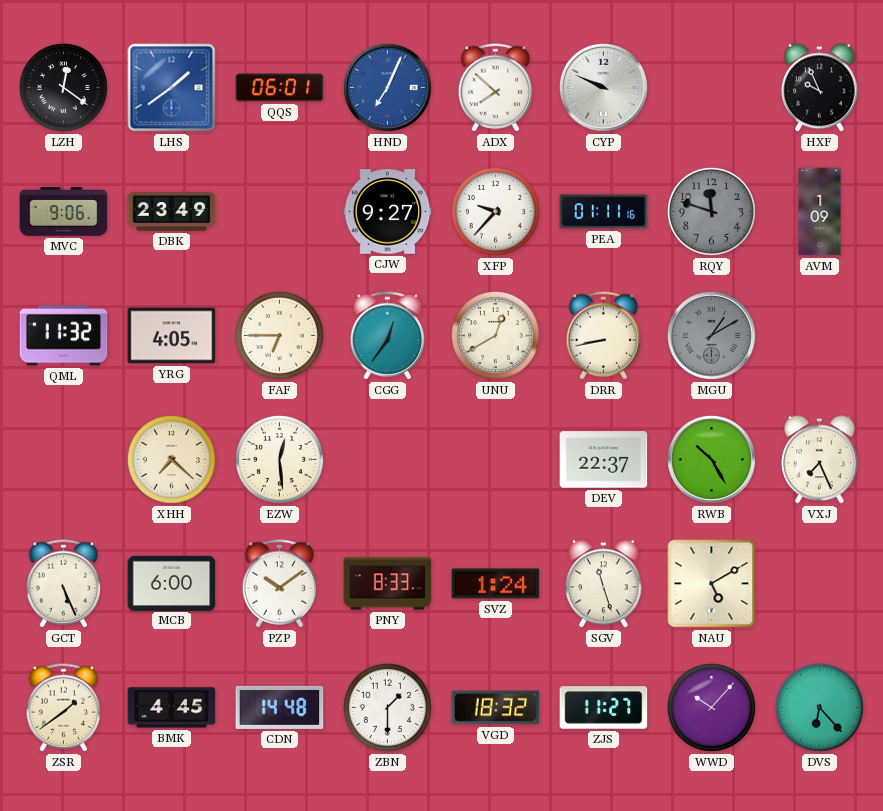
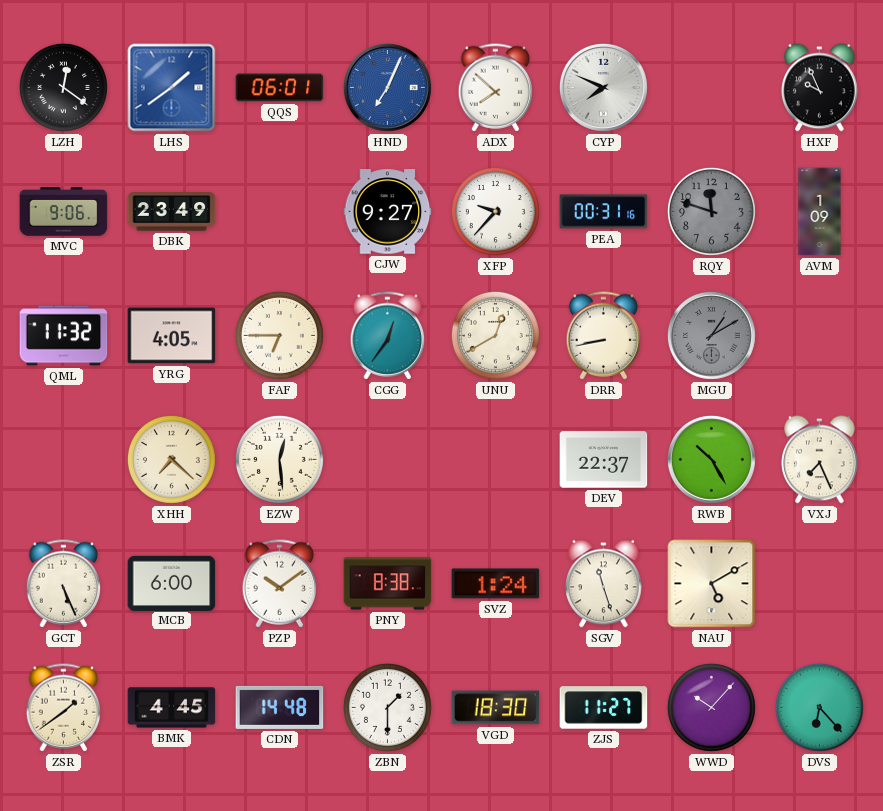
CYP: 9:49 -> 7:49 (603, 87)
PEA: 01:11 -> 00:31 (604, 212)
PNY: 8:33 -> 8:38 (388, 584)
VGD: 18:32 -> 18:30 (496, 708)
